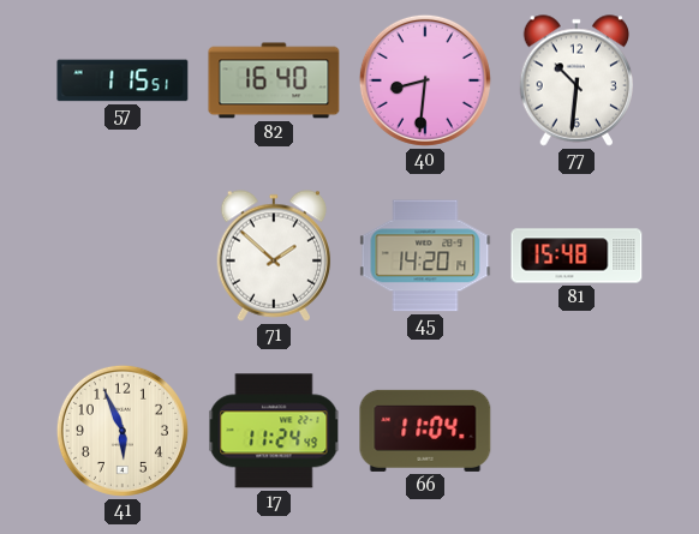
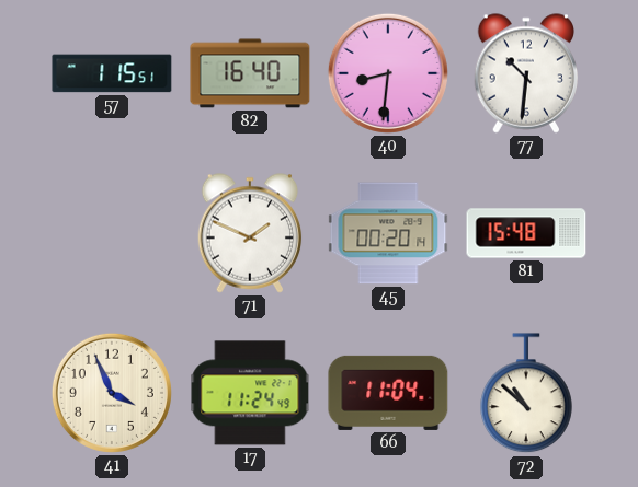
71: 1:52 -> 1:49 (250, 233)
45: 14:20 -> 00:20 (388, 233)
41: 5:56 -> 3:56 (112, 393)
72: none -> 10:52 (526, 394)
